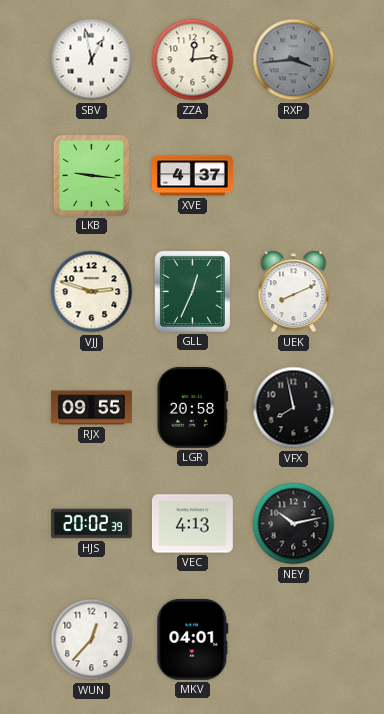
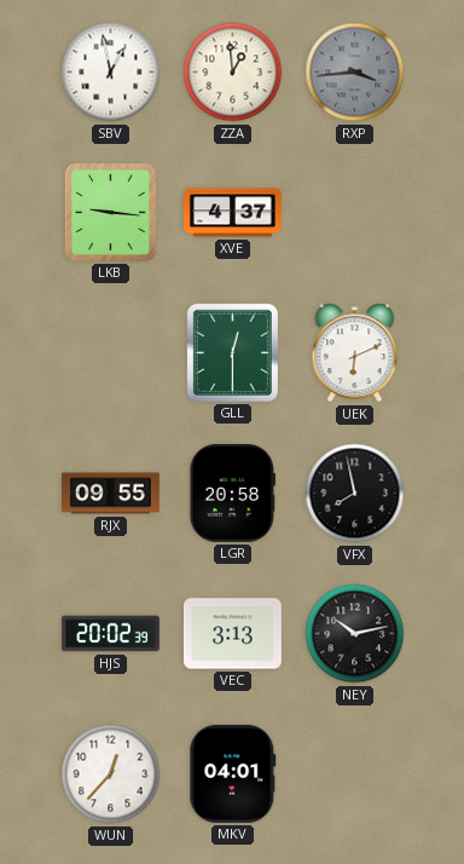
ZZA: 12:14 -> 12:59 (233, 73)
VJJ: 2:48 -> none (92, 292)
GLL: 12:34 -> 12:30 (232, 352)
UEK: 8:11 -> 6:11 (355, 353)
VEC: 4:13 -> 3:13 (232, 634)
